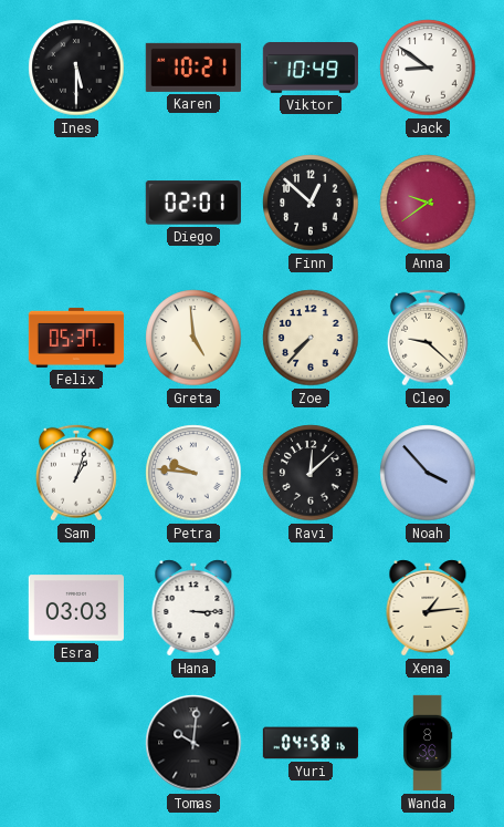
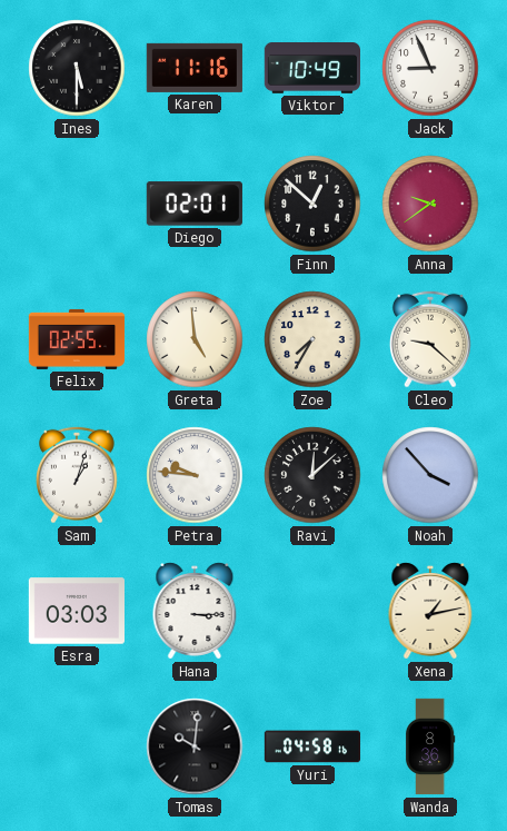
Karen: 10:21 -> 11:16 (195, 68)
Jack: 8:51 -> 8:56 (430, 68)
Felix: 05:37 -> 02:55 (77, 339)
Zoe: 7:37 -> 7:35 (312, 339)
Xena: 1:14 -> 1:13 (430, 611)
